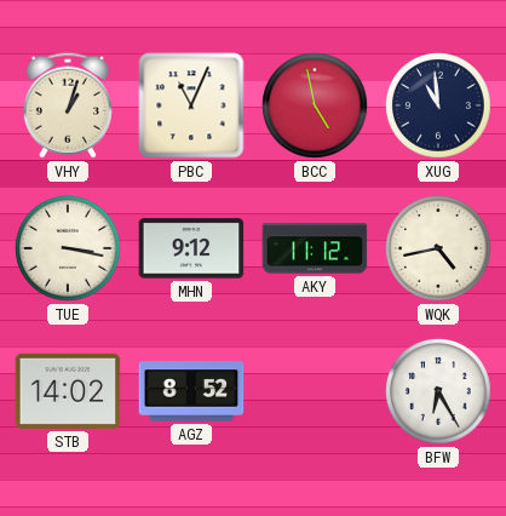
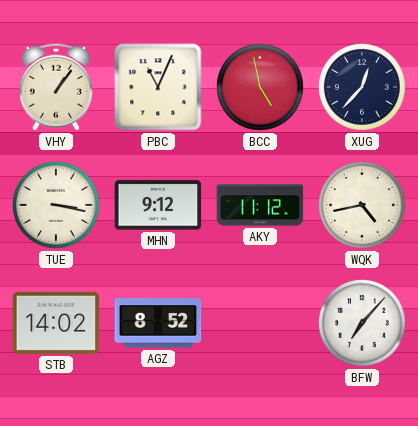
VHY: 1:03 -> 1:06 (56, 87)
XUG: 10:59 -> 12:37 (363, 88)
BFW: 6:25 -> 7:07 (363, 324)
